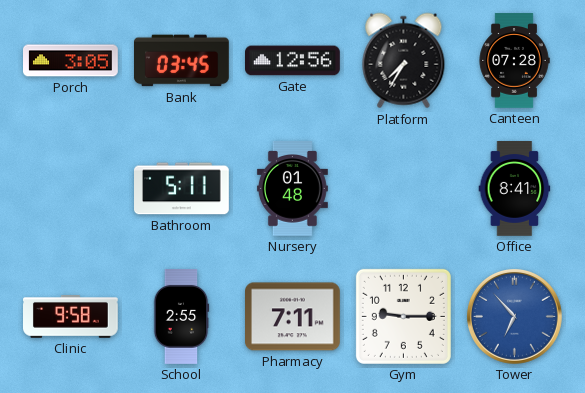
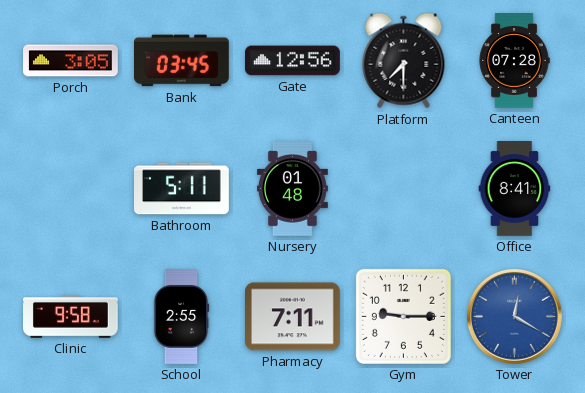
Platform: 7:35 -> 7:30 (404, 61)
Tower: 6:53 -> 12:20 (514, 316)
